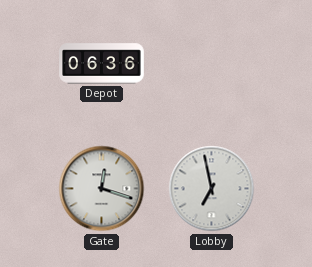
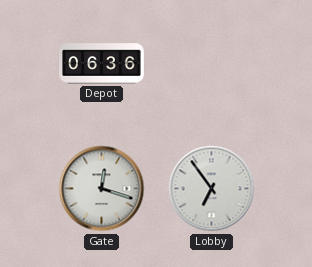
Lobby: 6:58 -> 6:54 (212, 189)
